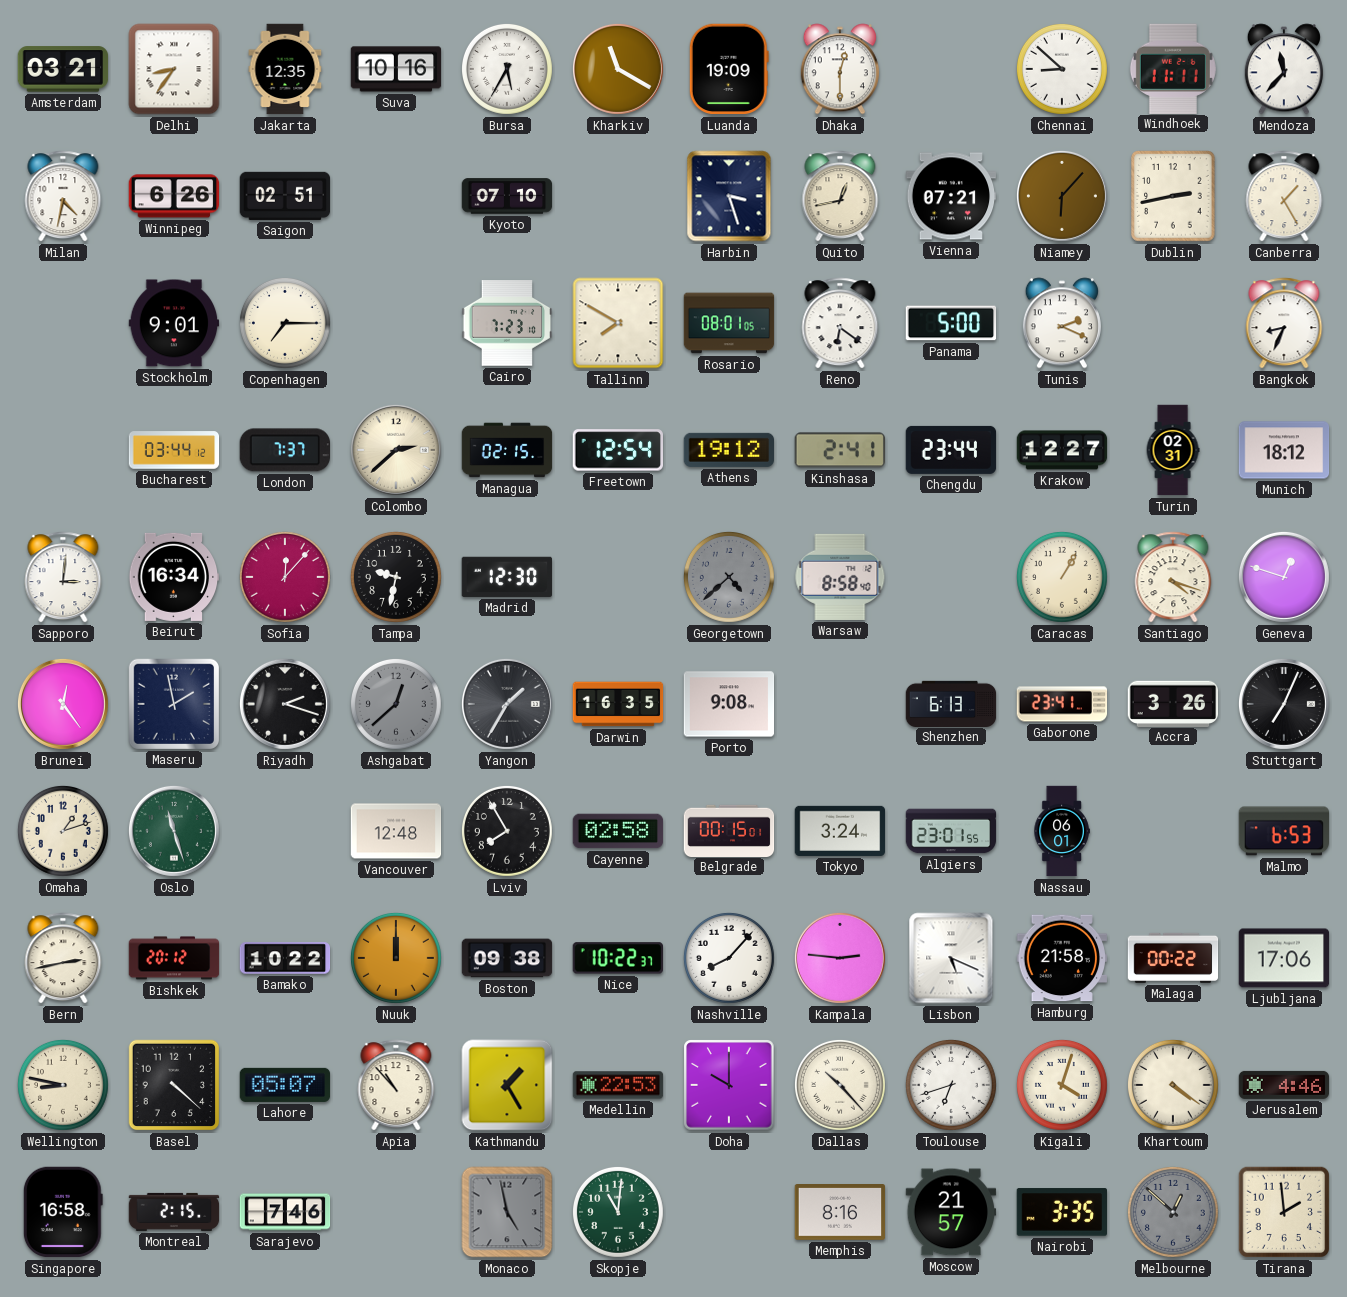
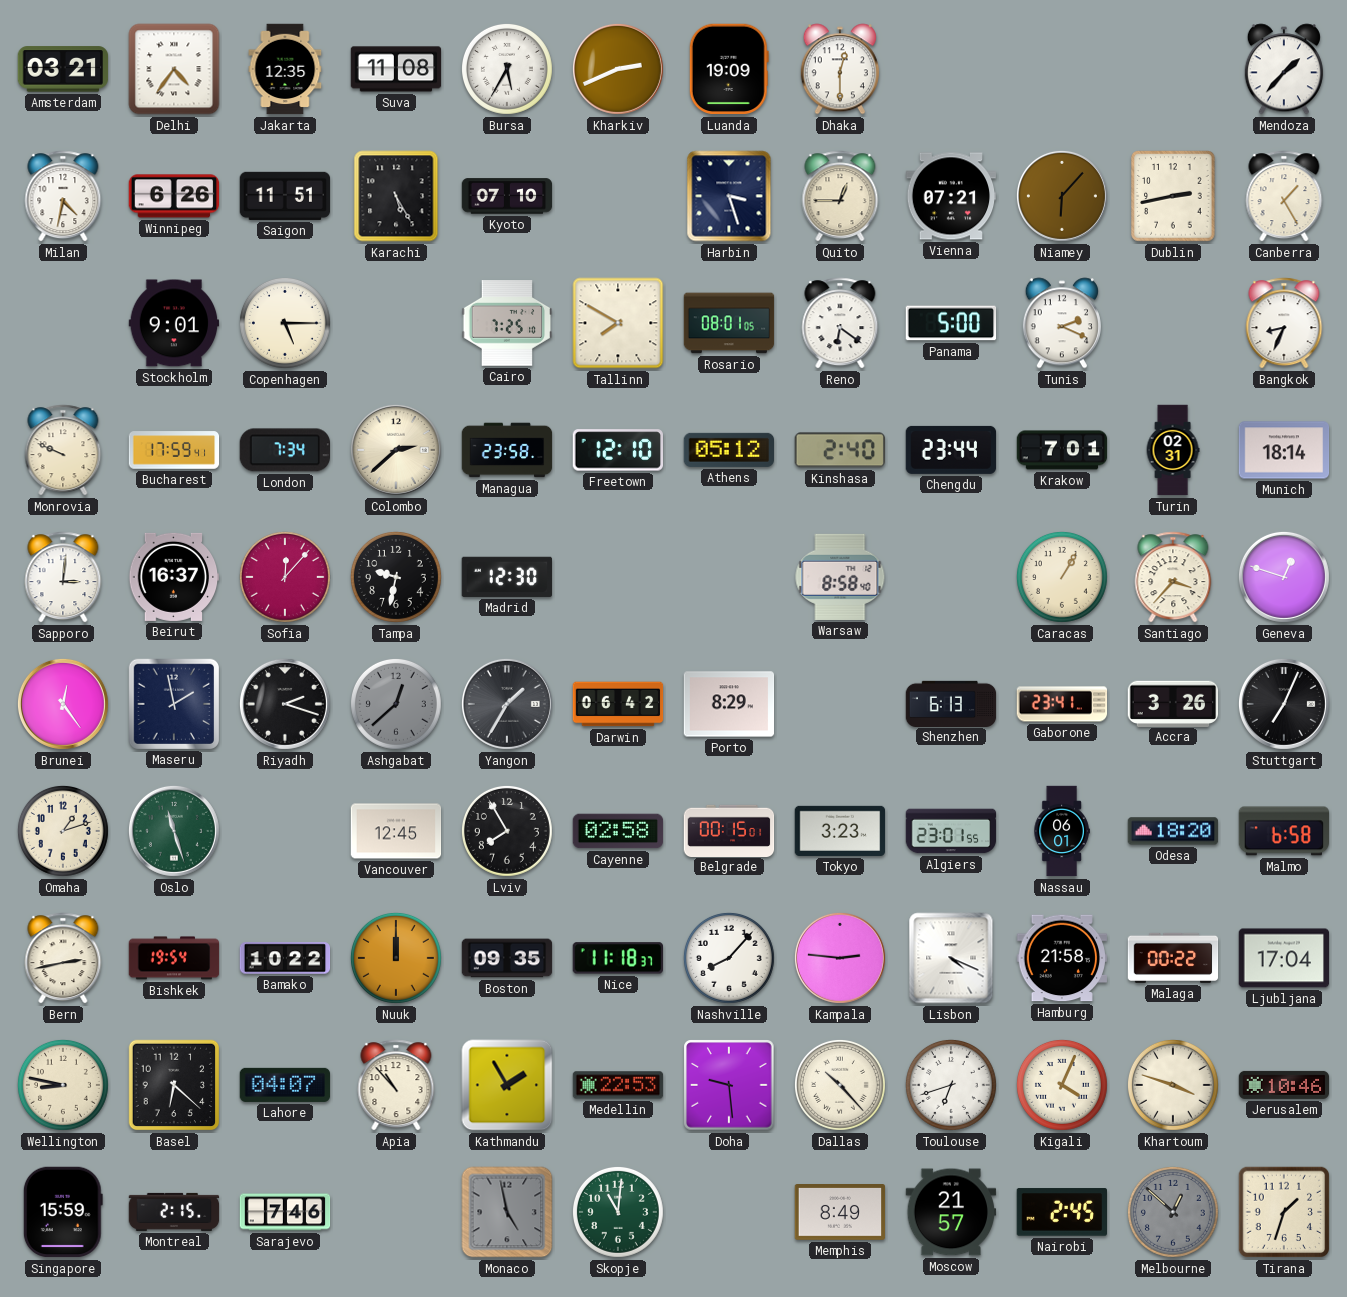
Delhi: 8:36 -> 4:36 (174, 69)
Suva: 10:16 -> 11:08 (396, 69)
Kharkiv: 11:20 -> 2:41 (618, 69)
Chennai: 8:52 -> none (1062, 69)
Windhoek: 11:11 -> none (1173, 68)
Mendoza: 11:37 -> 1:37 (1284, 69)
Saigon: 02:51 -> 11:51 (285, 196)
Karachi: none -> 5:25 (396, 196)
Quito: 12:43 -> 12:45 (840, 196)
Copenhagen: 7:15 -> 5:15 (285, 323)
Cairo: 7:23 -> 7:25 (507, 323)
Monrovia: none -> 9:49 (63, 450)
Bucharest: 03:44 -> 17:59 (174, 450)
London: 7:37 -> 7:34 (284, 450)
Managua: 02:15 -> 23:58 (507, 450)
Freetown: 12:54 -> 12:10 (617, 450)
Athens: 19:12 -> 05:12 (729, 450)
Kinshasa: 2:41 -> 2:40 (839, 450)
Krakow: 12:27 -> 7:01 (1062, 450)
Munich: 18:12 -> 18:14 (1284, 450)
Beirut: 16:34 -> 16:37 (174, 577)
Georgetown: 4:38 -> none (729, 577)
Santiago: 4:18 -> 3:37 (1173, 577)
Darwin: 16:35 -> 06:42 (618, 704)
Porto: 9:08 -> 8:29 (729, 704)
Vancouver: 12:48 -> 12:45 (396, 831)
Tokyo: 3:24 -> 3:23 (840, 831)
Odesa: none -> 18:20 (1173, 831)
Malmo: 6:53 -> 6:58 (1284, 831)
Bishkek: 20:12 -> 19:54 (174, 958)
Boston: 09:38 -> 09:35 (507, 958)
Nice: 10:22 -> 11:18 (617, 958)
Lisbon: 5:19 -> 4:19 (951, 958)
Ljubljana: 17:06 -> 17:04 (1284, 958)
Basel: 4:22 -> 6:22 (174, 1085)
Lahore: 05:07 -> 04:07 (285, 1085)
Kathmandu: 1:25 -> 1:55 (507, 1085)
Doha: 10:00 -> 9:29 (729, 1085)
Kigali: 4:03 -> 4:04 (1062, 1085)
Khartoum: 4:21 -> 3:48 (1173, 1085)
Jerusalem: 4:46 -> 10:46 (1284, 1085)
Singapore: 16:58 -> 15:59 (63, 1212)
Memphis: 8:16 -> 8:49 (840, 1213)
Nairobi: 3:35 -> 2:45 (1061, 1212)
Tirana: 1:59 -> 1:33 (1284, 1212)
